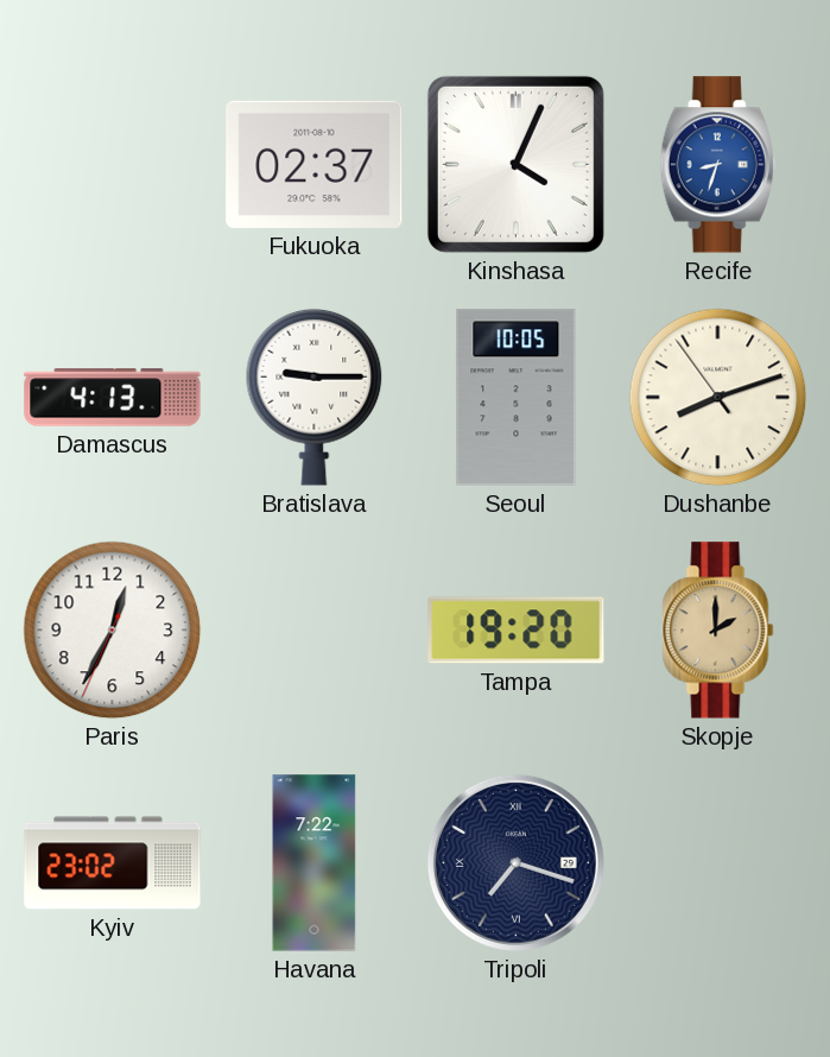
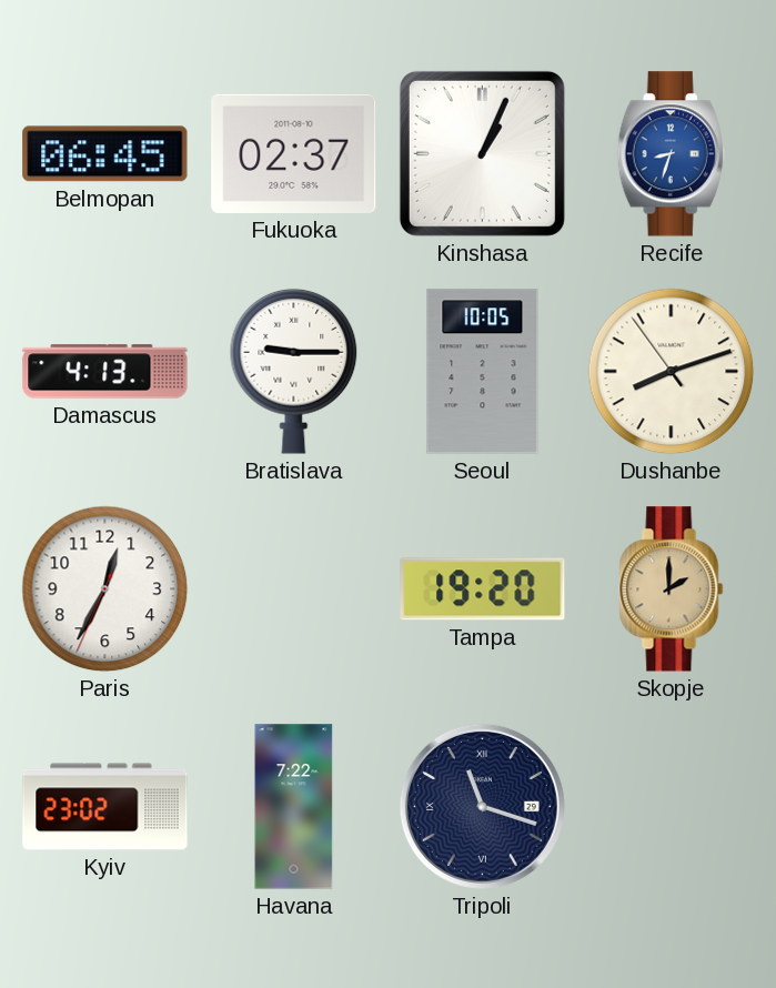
Belmopan: none -> 06:45 (105, 154)
Kinshasa: 4:04 -> 1:04 (482, 153)
Tripoli: 7:18 -> 11:18 (482, 806)
